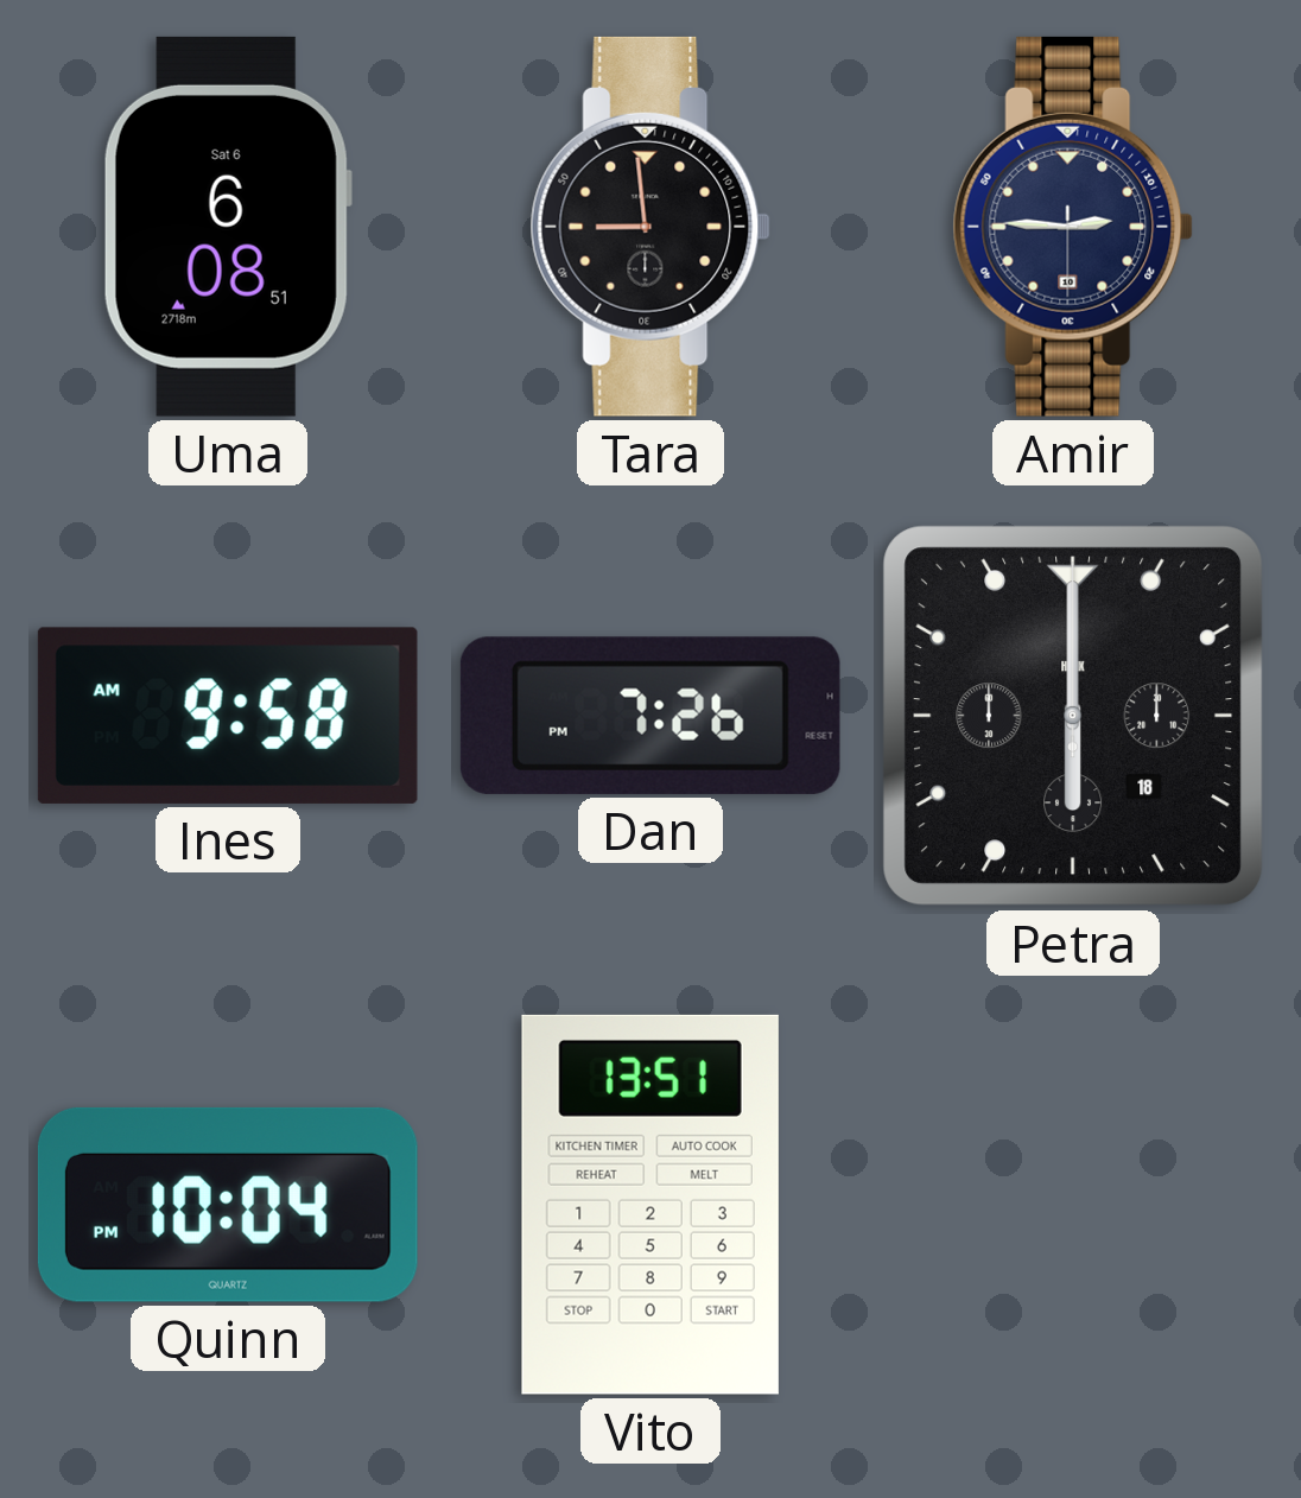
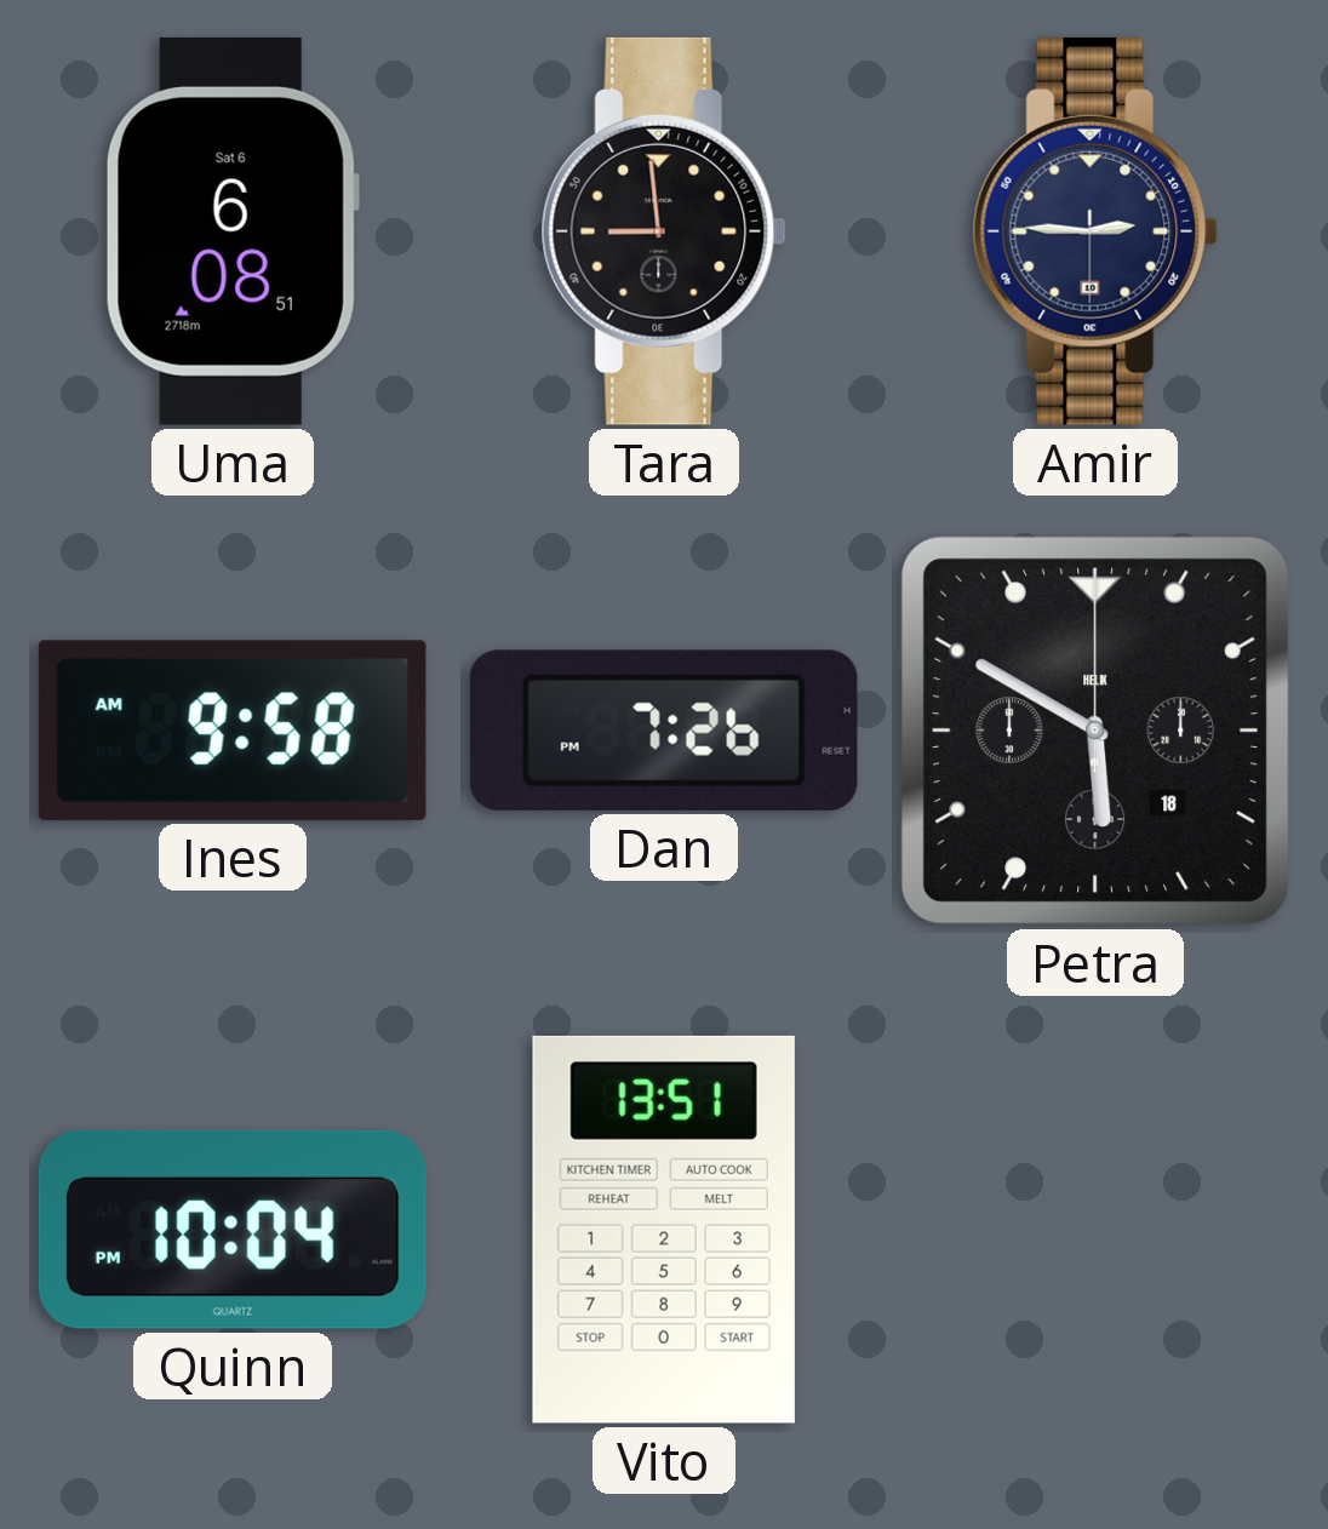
Petra: 6:00 -> 5:50 (1095, 731)
